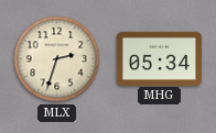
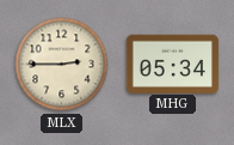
MLX: 2:33 -> 2:45 (62, 65)
